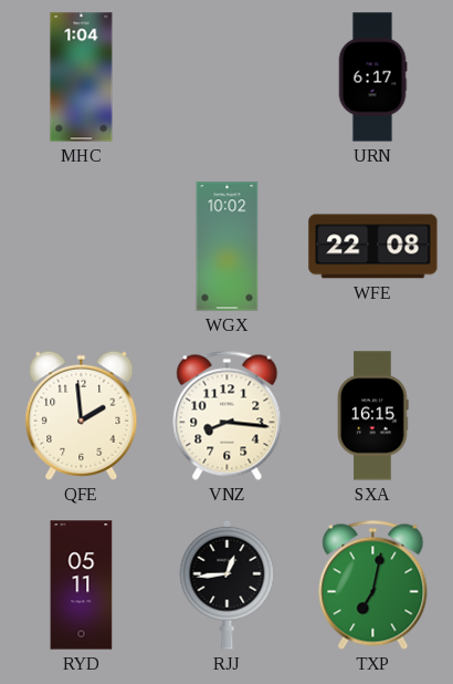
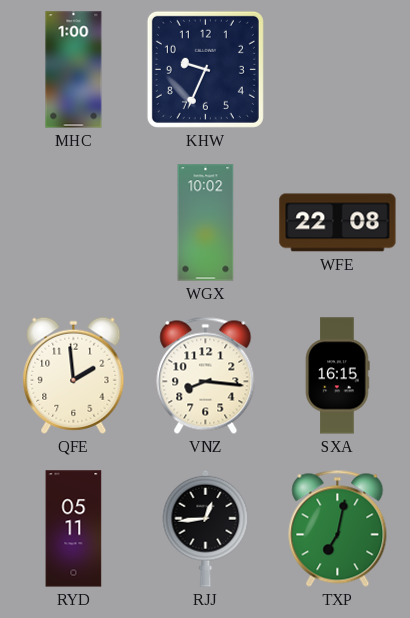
MHC: 1:04 -> 1:00 (74, 70)
KHW: none -> 9:34 (205, 69)
URN: 6:17 -> none (372, 77)
